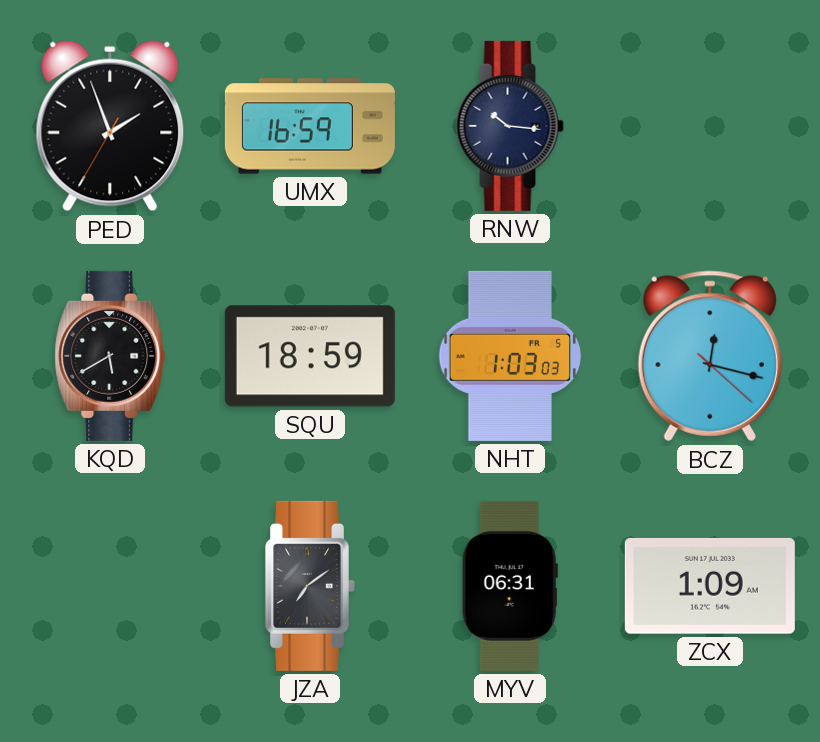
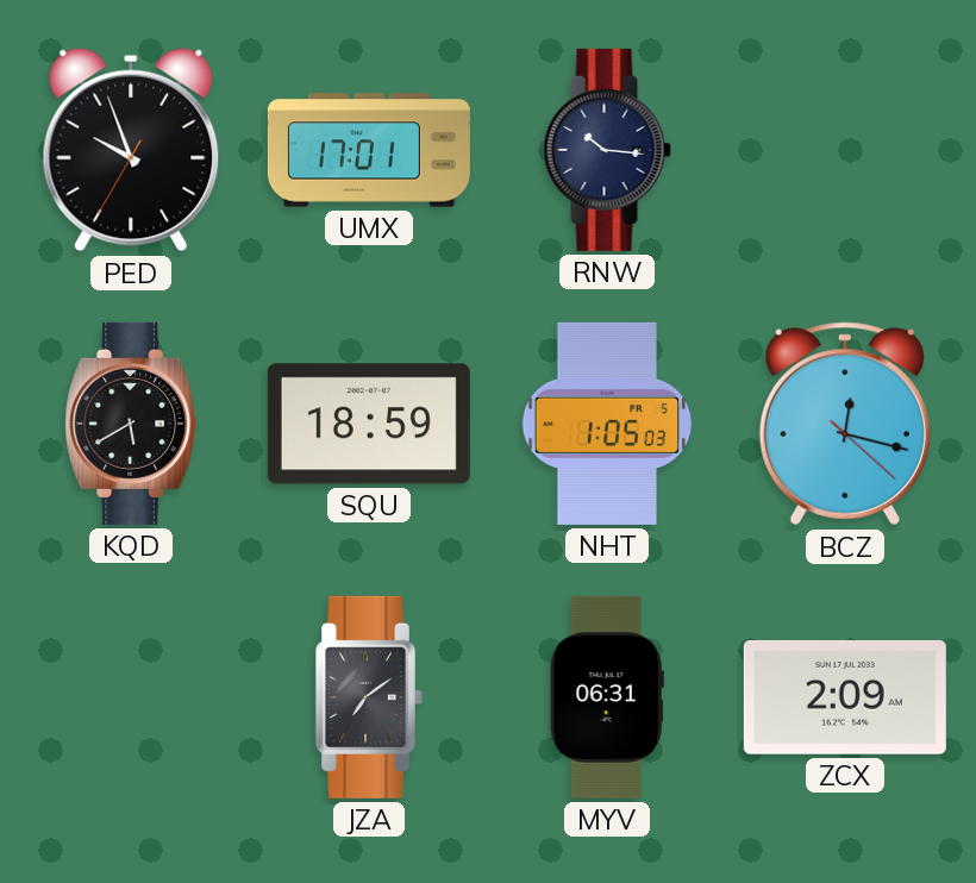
PED: 1:56 -> 9:56 (131, 150)
UMX: 16:59 -> 17:01 (369, 150)
NHT: 1:03 -> 1:05 (607, 424)
ZCX: 1:09 -> 2:09 (845, 697)
